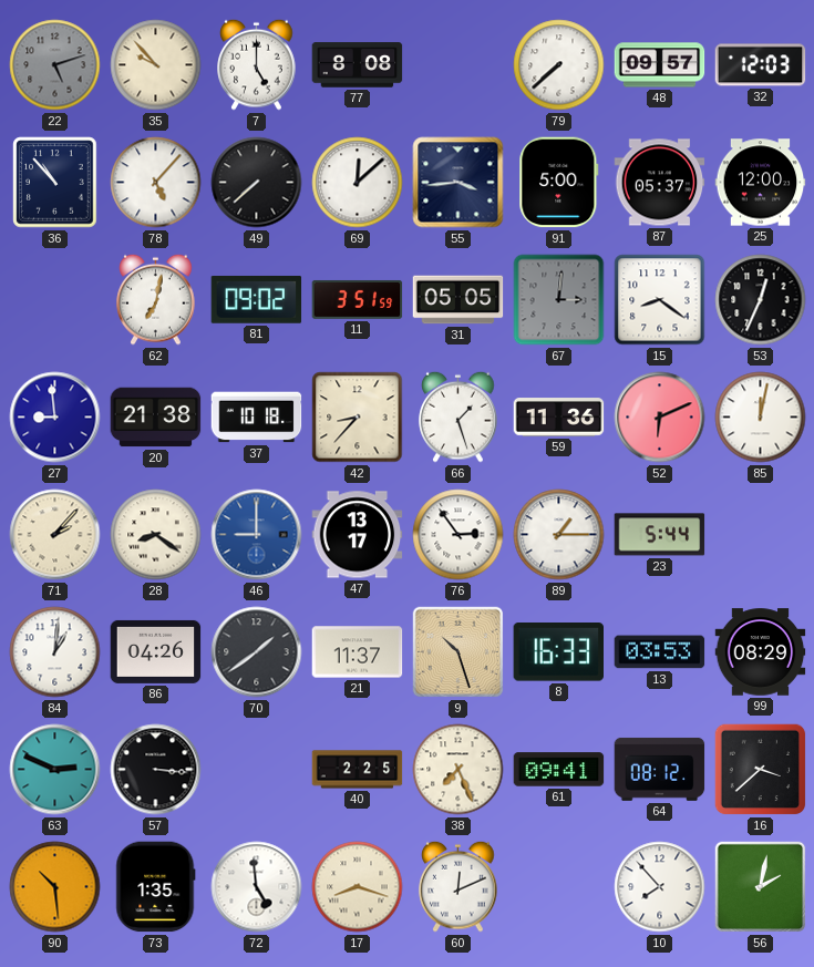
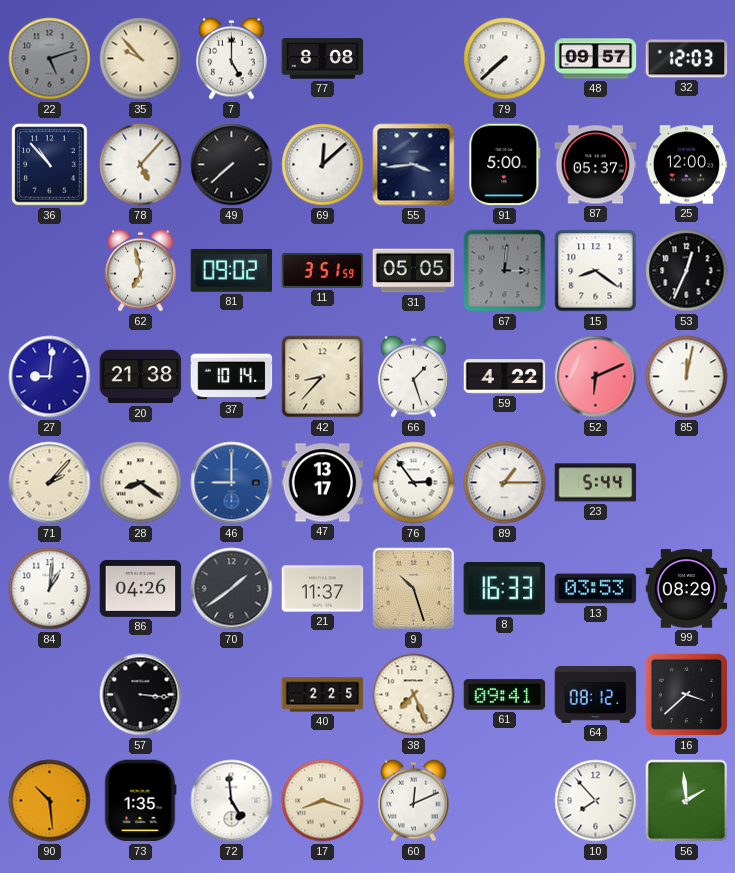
62: 7:02 -> 6:58 (141, 270)
27: 8:59 -> 9:01 (50, 377)
37: 10:18 -> 10:14 (232, 377)
59: 11:36 -> 4:22 (505, 377)
63: 2:49 -> none (55, 770)
56: 2:02 -> 1:59 (687, 801)
